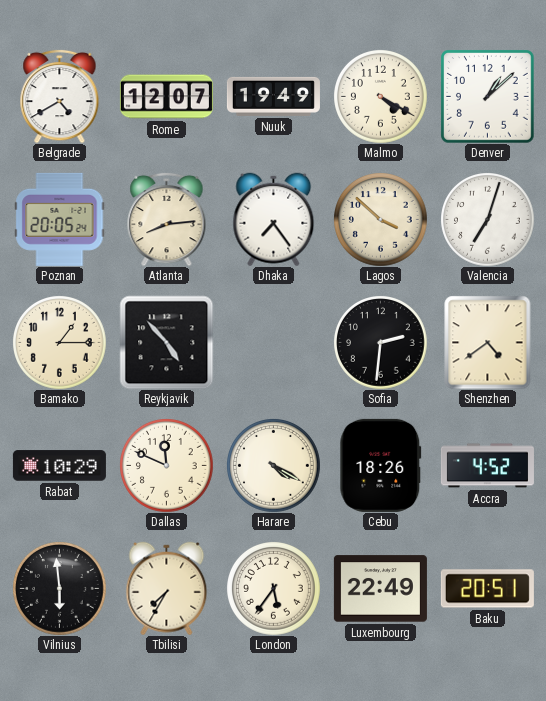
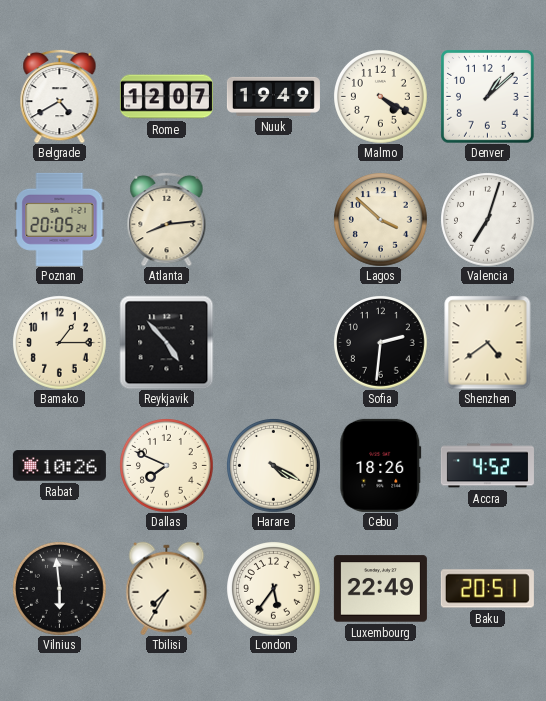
Dhaka: 7:24 -> none (274, 219)
Rabat: 10:29 -> 10:26 (59, 466)
Dallas: 11:49 -> 7:49 (167, 466)
